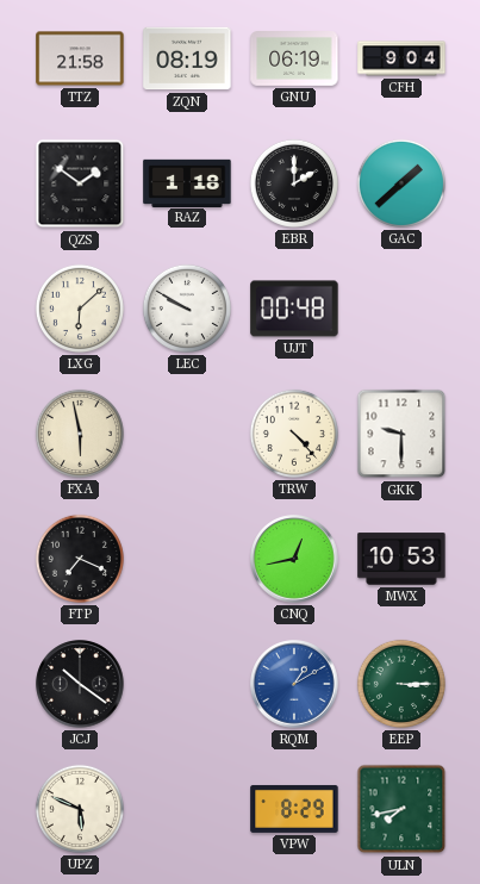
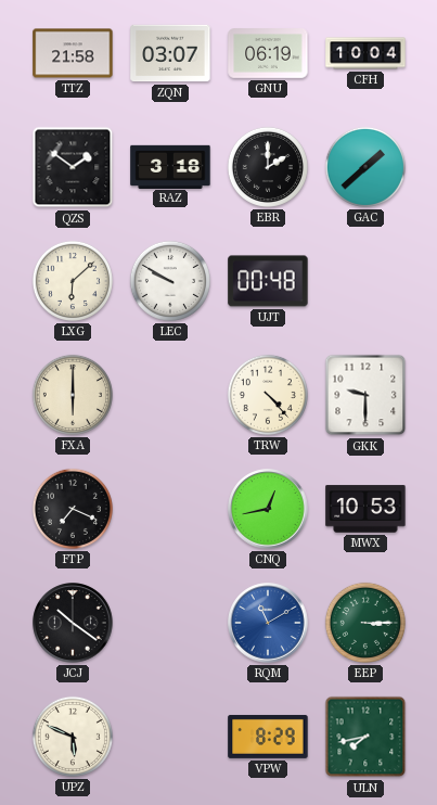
ZQN: 08:19 -> 03:07 (170, 53)
CFH: 9:04 -> 10:04 (365, 53)
RAZ: 1:18 -> 3:18 (170, 166)
FXA: 5:58 -> 6:00 (73, 395)
RQM: 1:10 -> 11:10 (268, 623)
